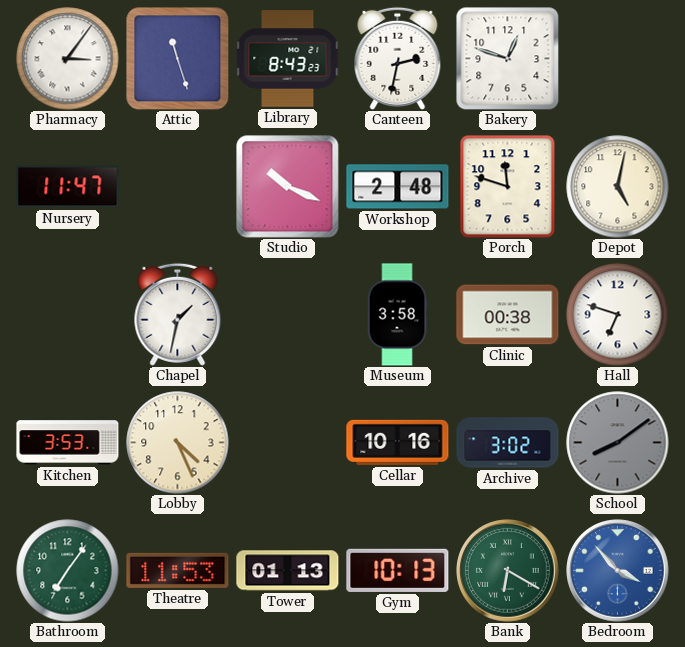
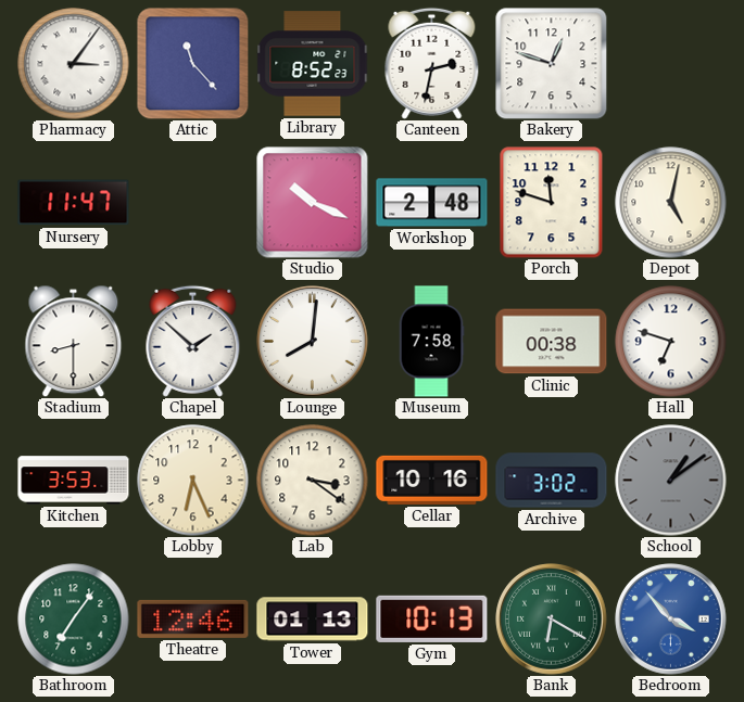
Attic: 11:27 -> 11:23 (192, 63)
Library: 8:43 -> 8:52 (313, 64)
Stadium: none -> 8:30 (74, 341)
Chapel: 1:32 -> 1:52 (193, 341)
Lounge: none -> 8:01 (313, 342)
Museum: 3:58 -> 7:58 (431, 342)
Lobby: 4:26 -> 6:26 (193, 481)
Lab: none -> 3:21 (313, 481)
School: 8:09 -> 1:09 (671, 481)
Theatre: 11:53 -> 12:46 (193, 618)
